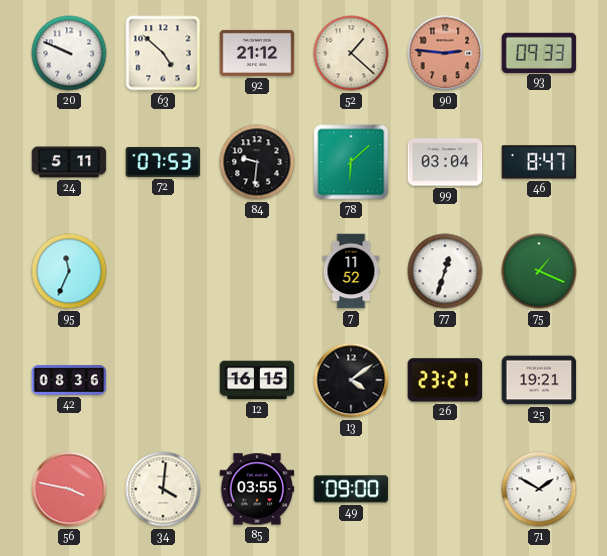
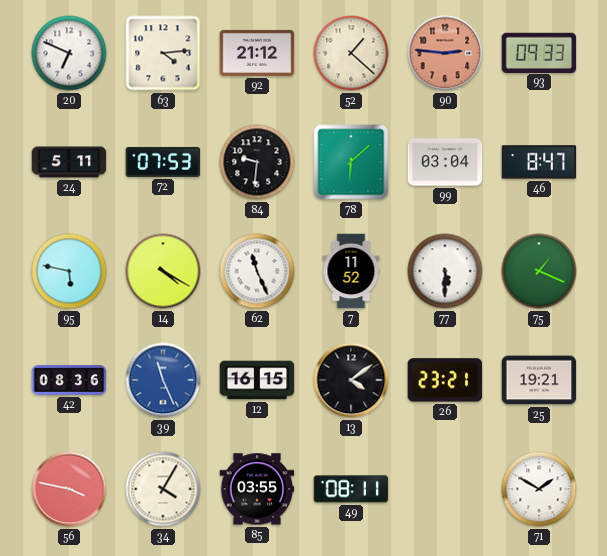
20: 9:49 -> 6:49 (69, 53)
63: 4:52 -> 4:14 (163, 53)
95: 11:34 -> 5:47 (69, 271)
14: none -> 4:20 (163, 271)
62: none -> 11:26 (257, 271)
77: 12:33 -> 5:30 (445, 271)
39: none -> 11:26 (163, 380)
34: 4:01 -> 4:05 (163, 489)
49: 09:00 -> 08:11 (351, 489)
